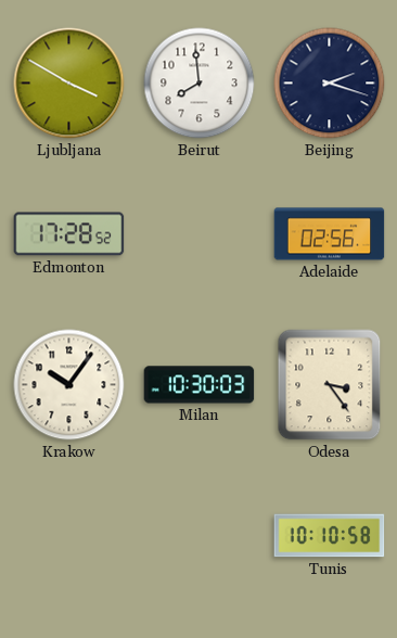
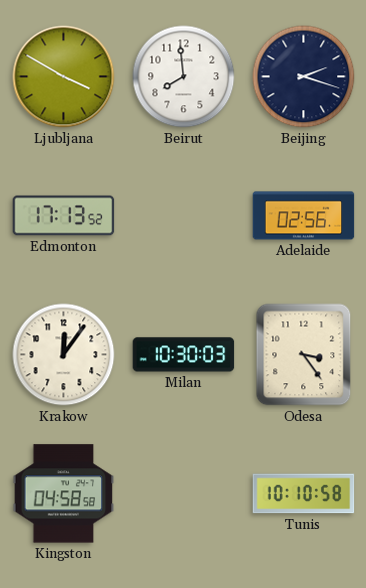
Edmonton: 17:28 -> 17:13 (64, 216)
Krakow: 10:06 -> 12:06 (64, 355)
Kingston: none -> 04:58 (64, 494)
